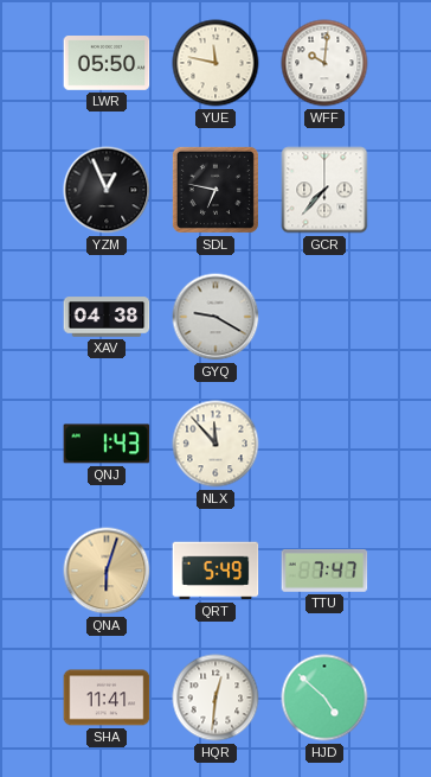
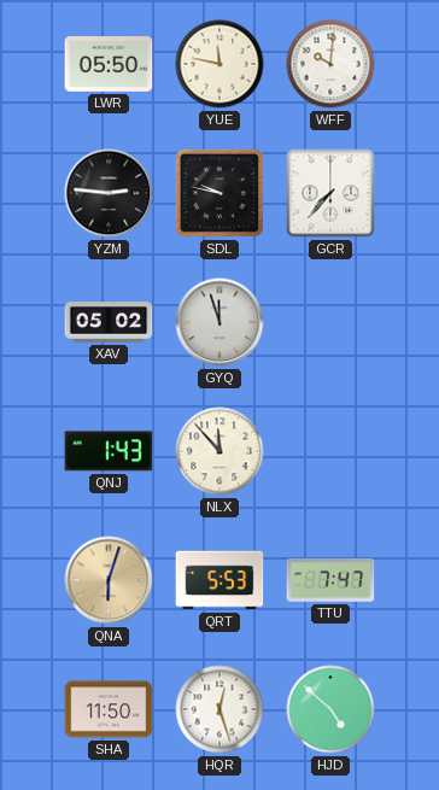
YZM: 12:56 -> 2:46 (109, 193)
SDL: 6:47 -> 9:47 (219, 193)
XAV: 04:38 -> 05:02 (109, 322)
GYQ: 9:20 -> 11:57 (219, 322)
QRT: 5:49 -> 5:53 (219, 580)
SHA: 11:41 -> 11:50 (109, 709)
HQR: 12:31 -> 12:27 (219, 709)
